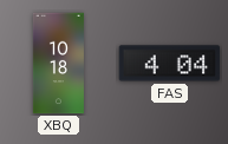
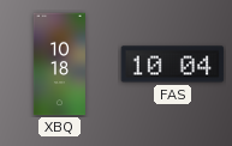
FAS: 4:04 -> 10:04 (173, 65)
